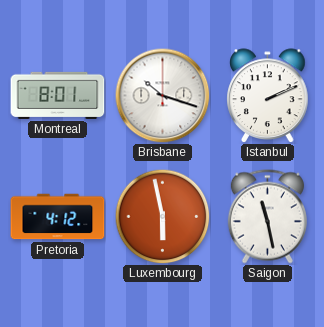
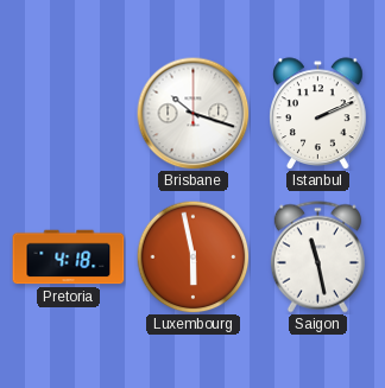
Montreal: 8:01 -> none (58, 95)
Pretoria: 4:12 -> 4:18 (69, 257)
